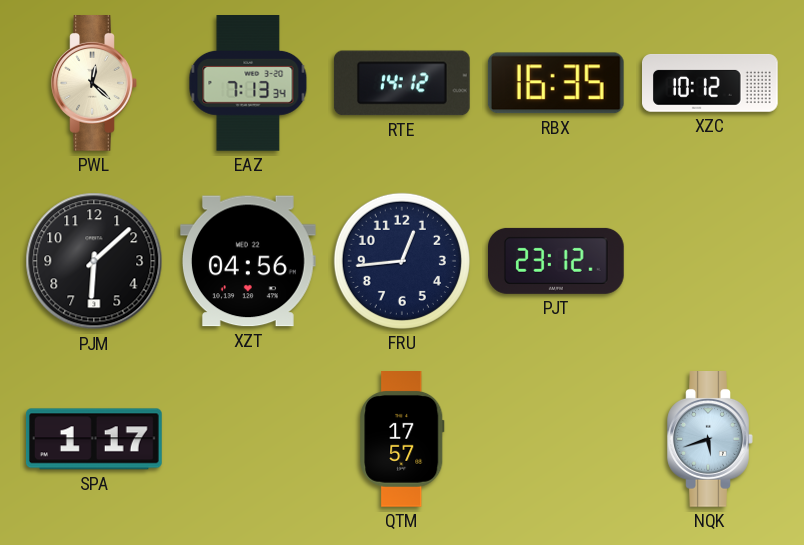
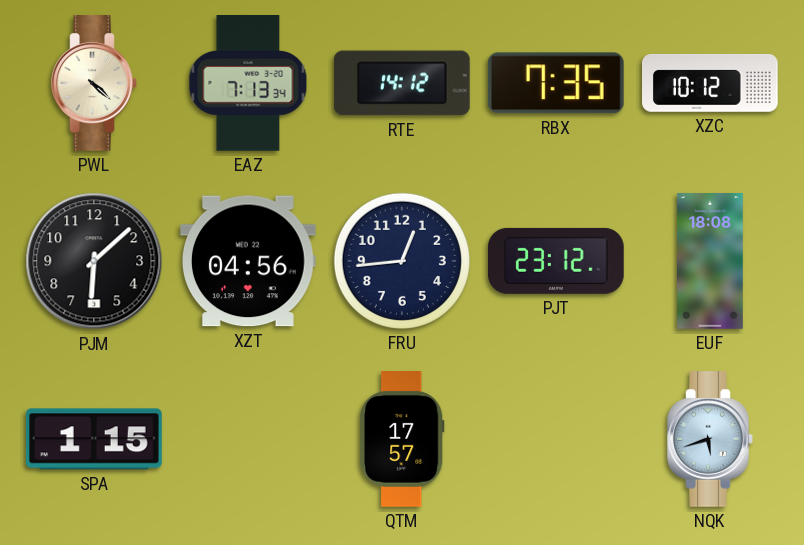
PWL: 12:22 -> 4:22 (94, 84)
RBX: 16:35 -> 7:35 (556, 83)
EUF: none -> 18:08 (711, 261)
SPA: 1:17 -> 1:15 (95, 439)
